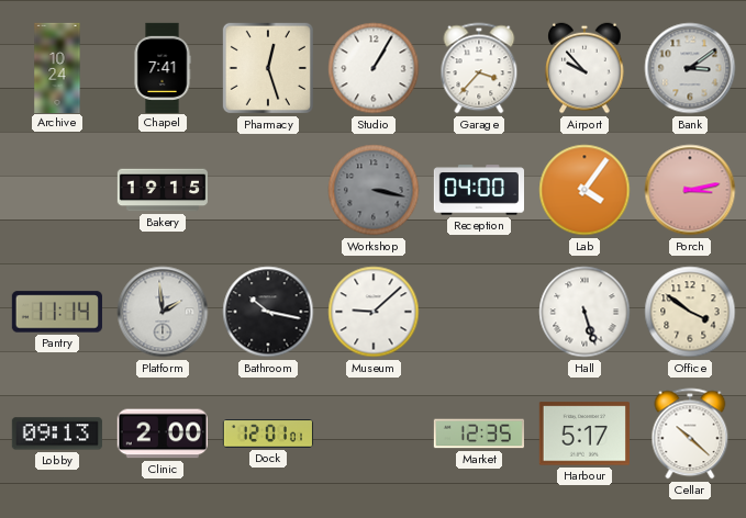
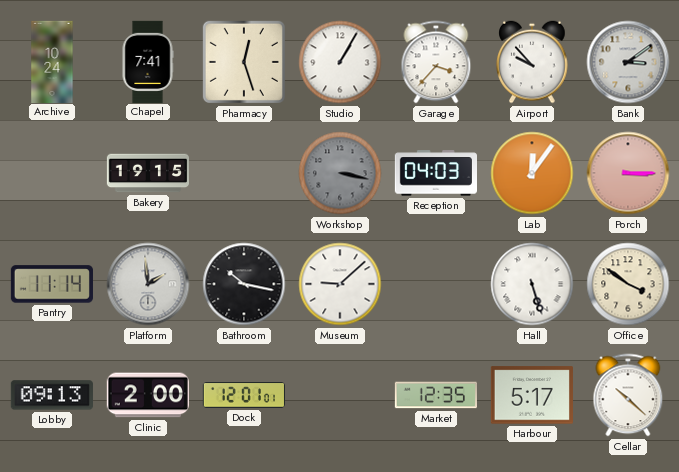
Reception: 04:00 -> 04:03 (435, 173)
Lab: 4:06 -> 12:06 (532, 173)
Porch: 3:13 -> 3:15 (628, 173)
